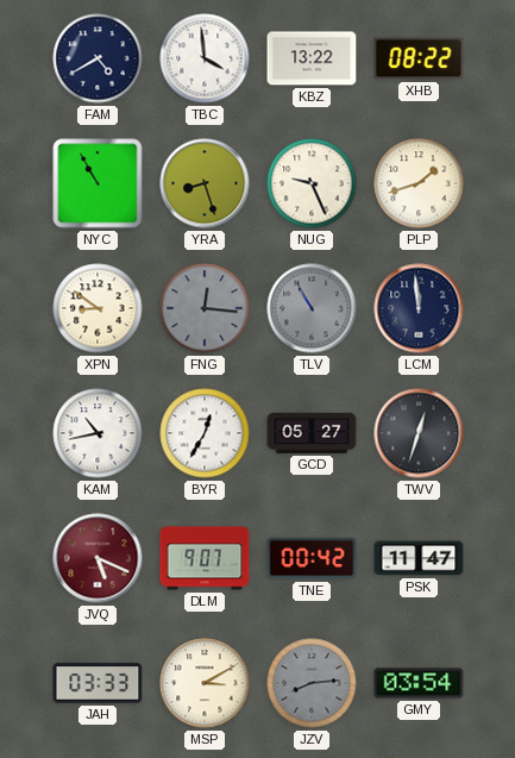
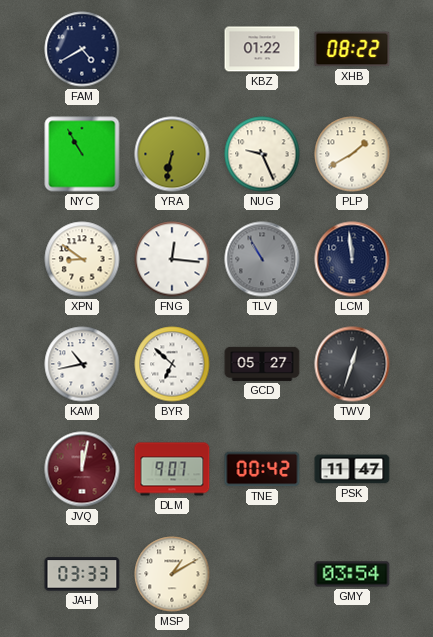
TBC: 3:59 -> none (205, 58)
KBZ: 13:22 -> 01:22 (262, 49)
YRA: 8:27 -> 6:32 (172, 154)
PLP: 1:42 -> 1:40 (352, 154)
FNG dial: grey -> white (172, 259)
BYR: 12:35 -> 6:52 (172, 364)
JVQ: 5:19 -> 12:02 (82, 469)
MSP: 3:10 -> 1:10 (172, 574)
JZV: 8:14 -> none (312, 683)
